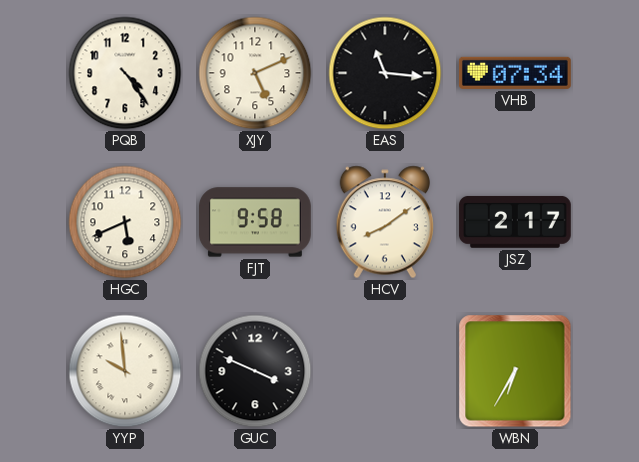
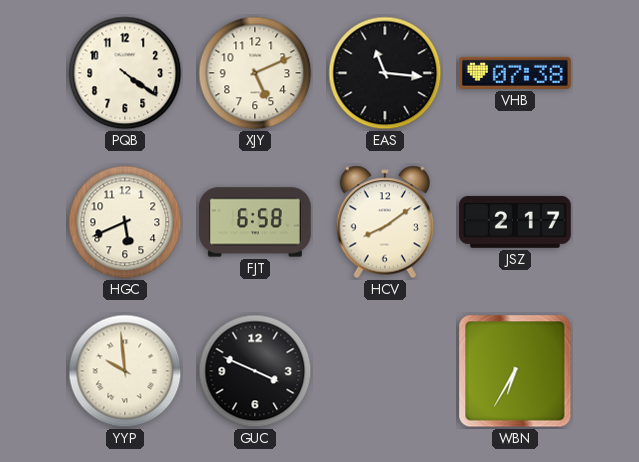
PQB: 4:24 -> 4:21 (125, 73)
VHB: 07:34 -> 07:38 (515, 73)
FJT: 9:58 -> 6:58 (256, 222)
